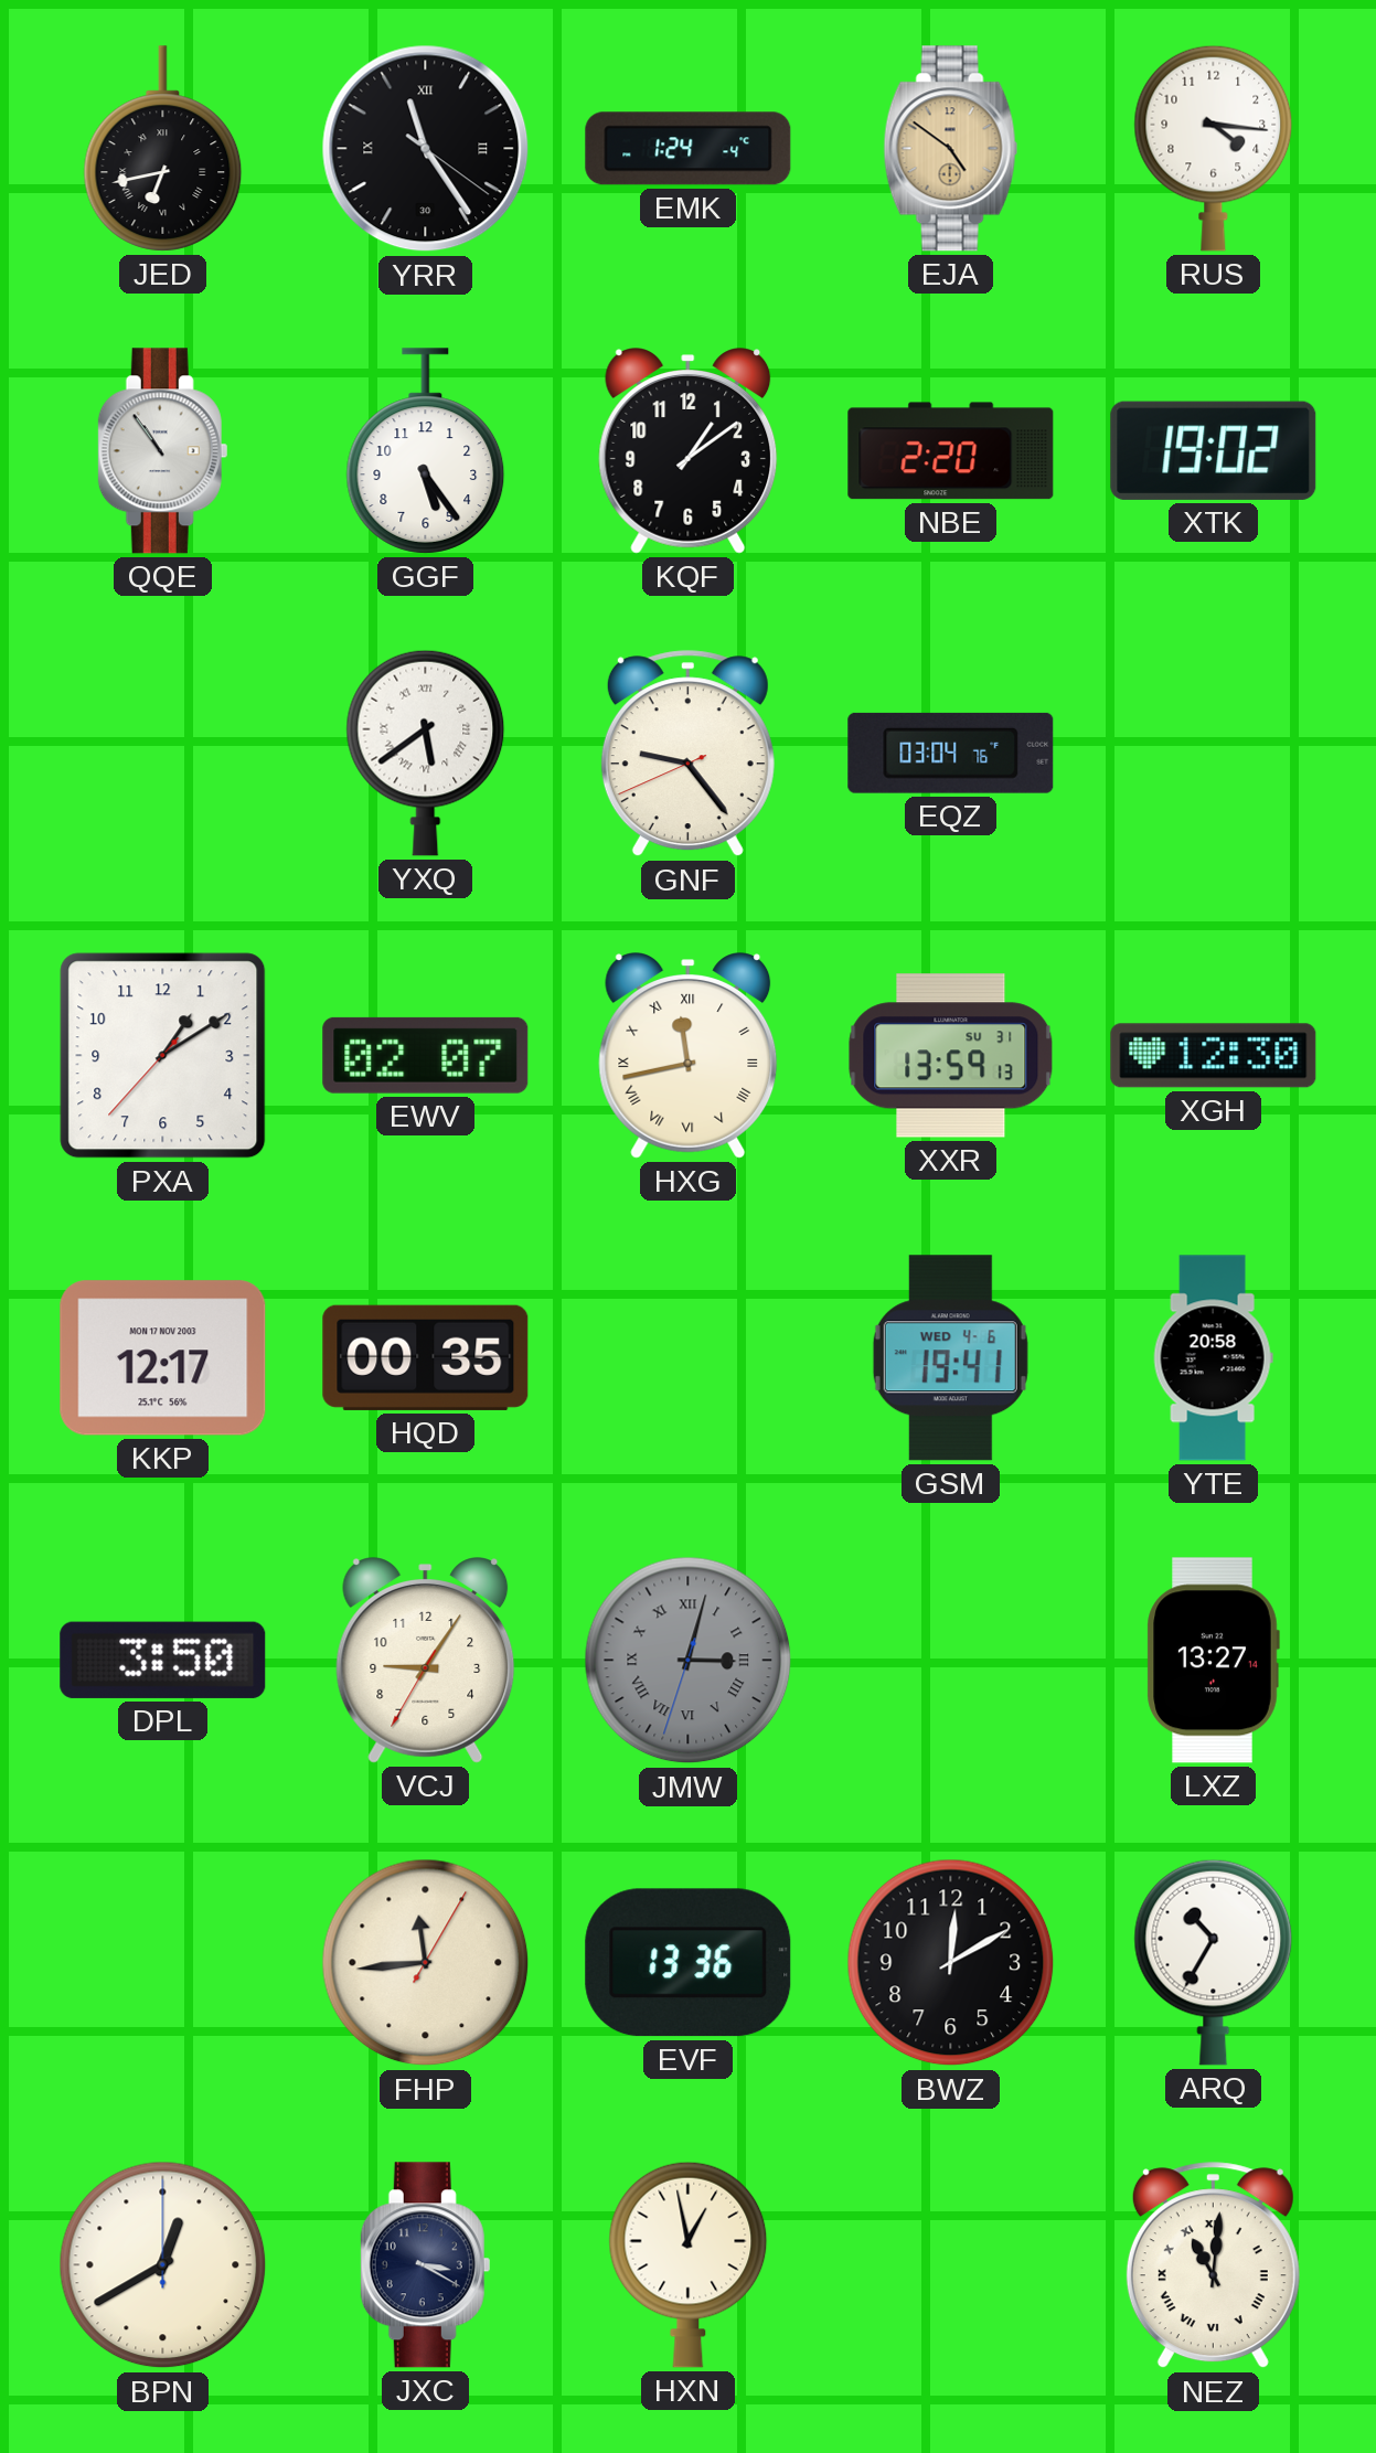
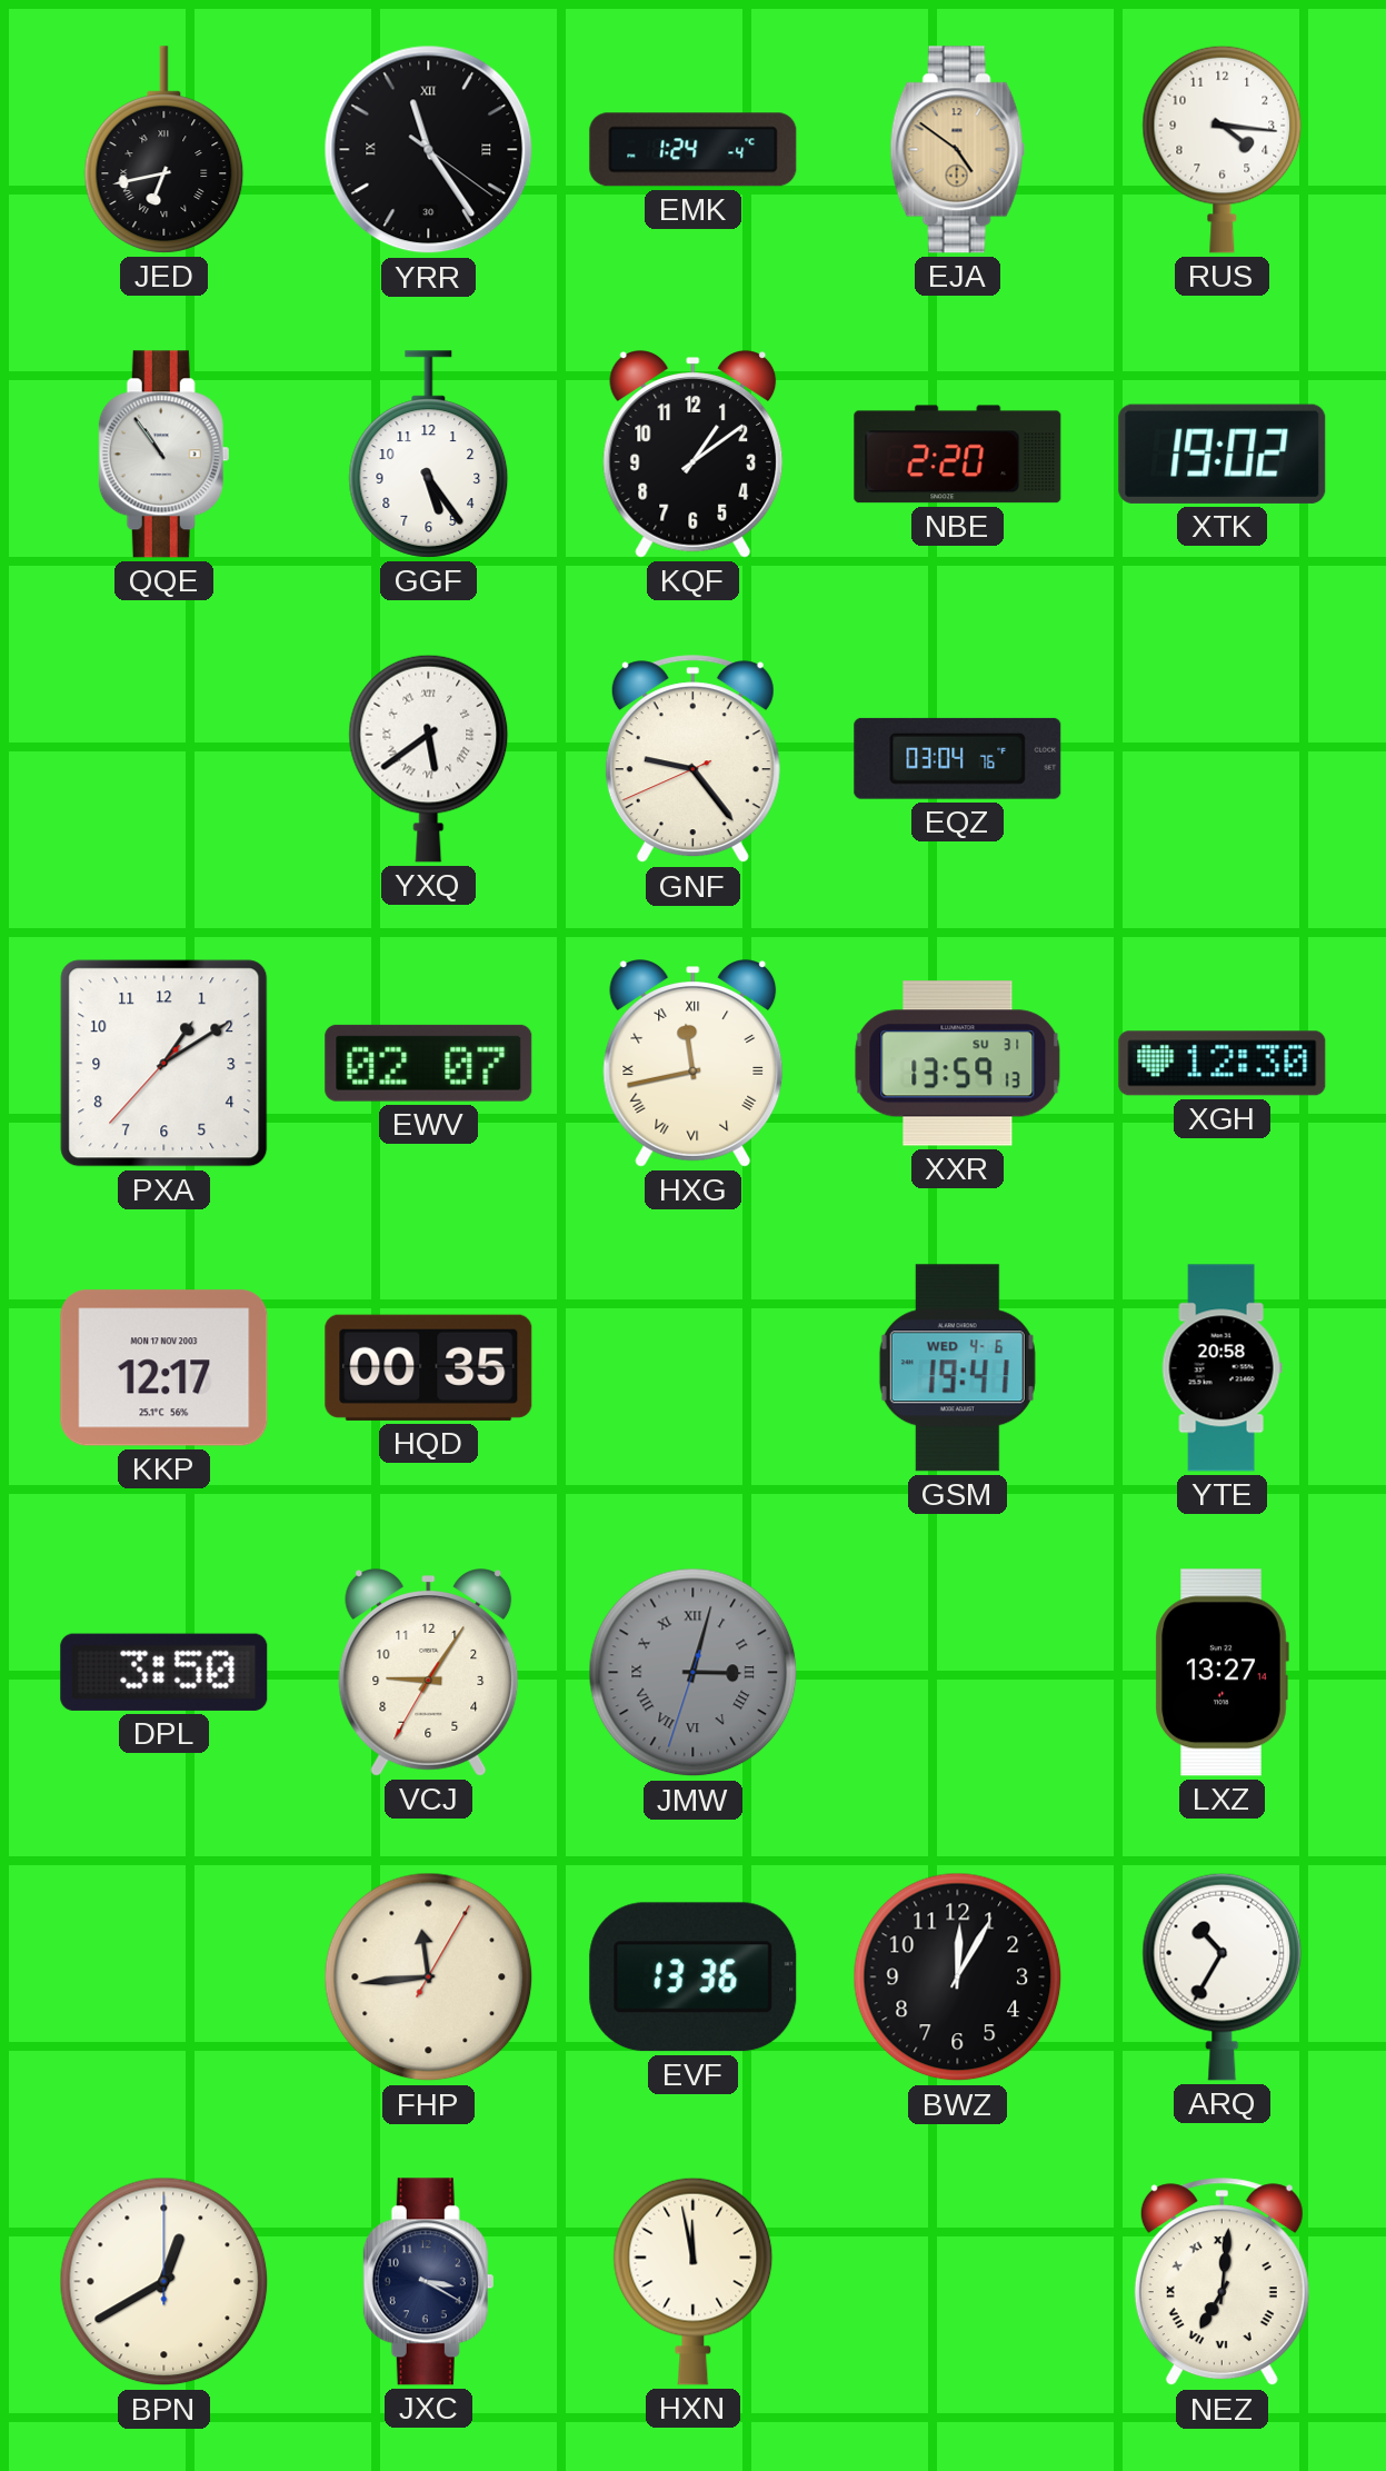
BWZ: 12:10 -> 12:05 (958, 1977)
HXN: 12:58 -> 11:58 (694, 2281)
NEZ: 11:01 -> 7:01 (1222, 2282)
